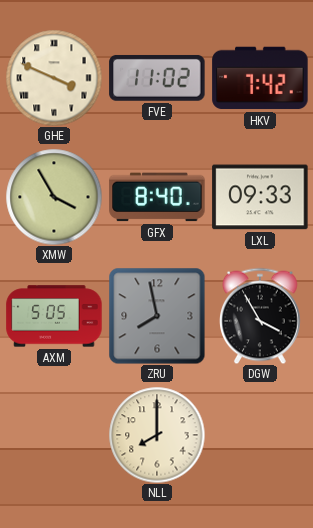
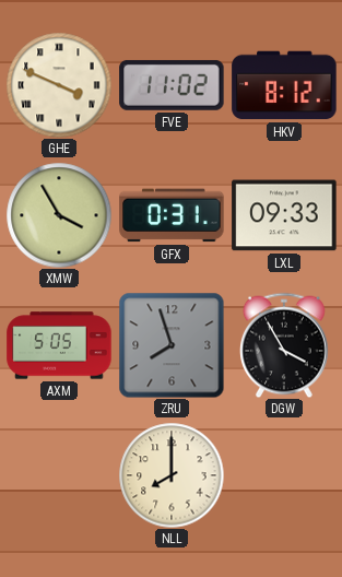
HKV: 7:42 -> 8:12 (284, 85)
GFX: 8:40 -> 0:31 (172, 215)
ZRU: 7:58 -> 7:57 (172, 345)
